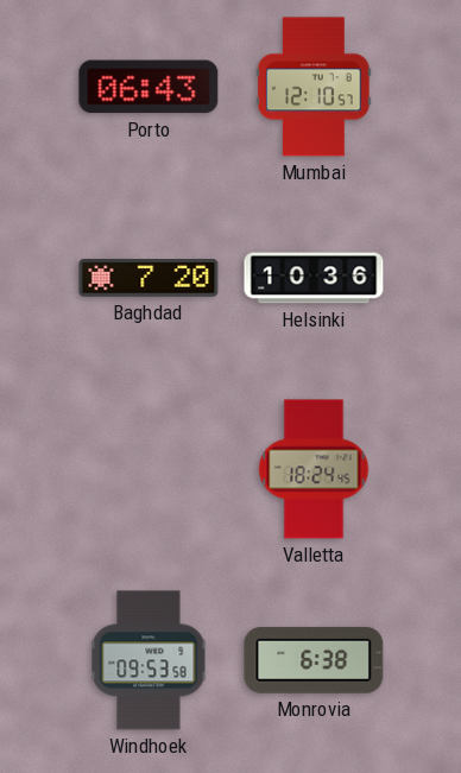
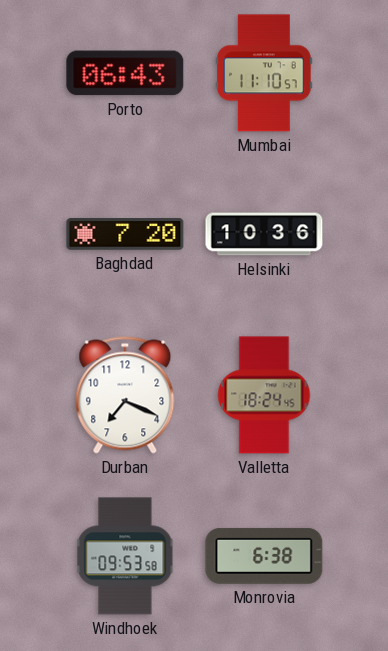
Mumbai: 12:10 -> 11:10 (264, 73)
Durban: none -> 7:19 (125, 395)
